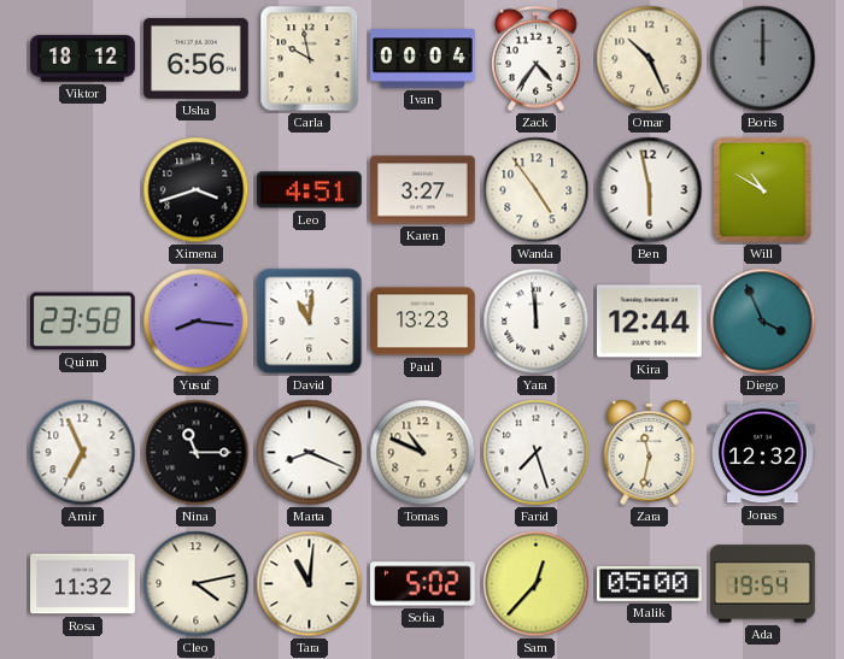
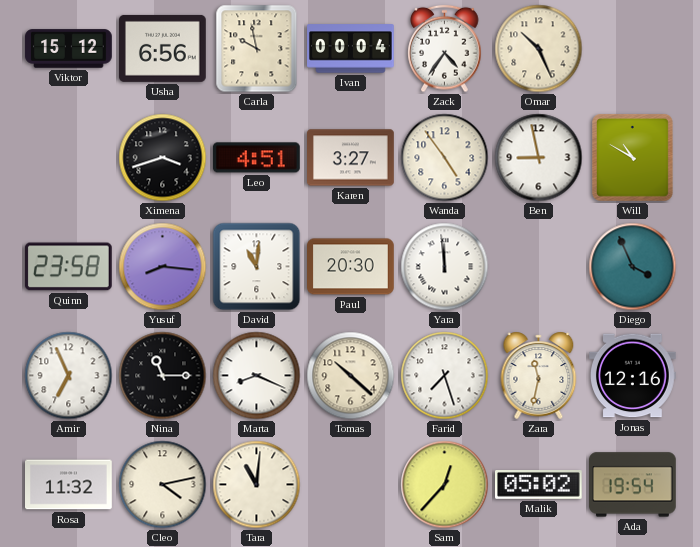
Viktor: 18:12 -> 15:12 (69, 49)
Boris: 12:00 -> none (763, 59)
Ben: 5:58 -> 8:58 (539, 158)
Paul: 13:23 -> 20:30 (351, 267)
Kira: 12:44 -> none (650, 322)
Tomas: 10:49 -> 10:22 (351, 376)
Jonas: 12:32 -> 12:16 (633, 376)
Sofia: 5:02 -> none (423, 584)
Malik: 05:00 -> 05:02 (539, 485)
